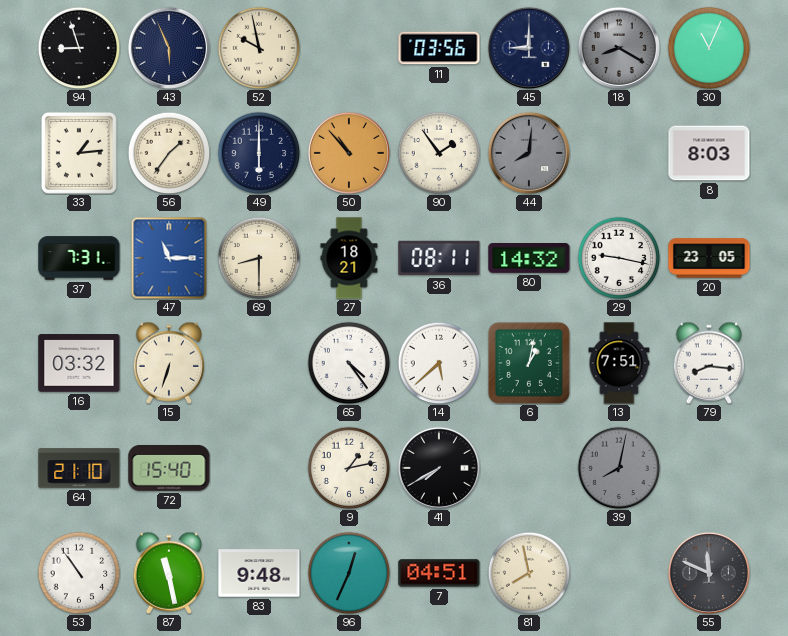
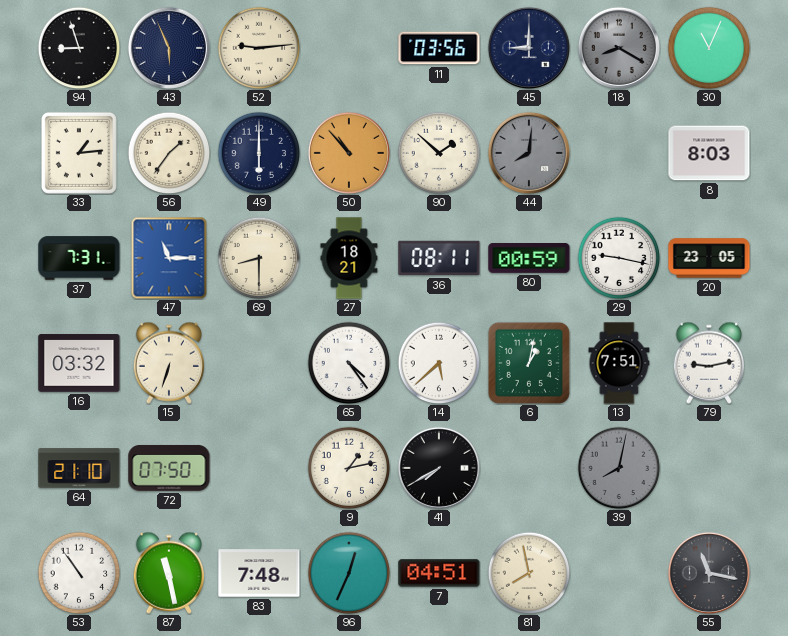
52: 9:58 -> 9:14 (259, 48)
90: 1:54 -> 1:52 (439, 153)
80: 14:32 -> 00:59 (529, 259)
79: 8:16 -> 9:13 (708, 363)
72: 15:40 -> 07:50 (169, 468)
83: 9:48 -> 7:48 (259, 573)
55: 11:49 -> 11:17 (709, 573)
